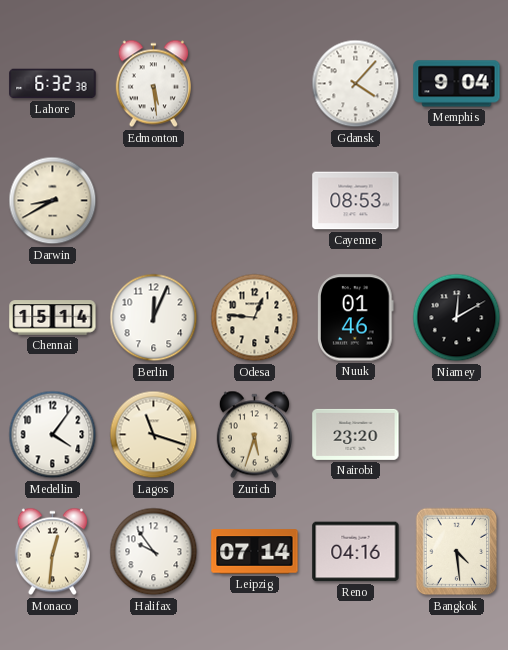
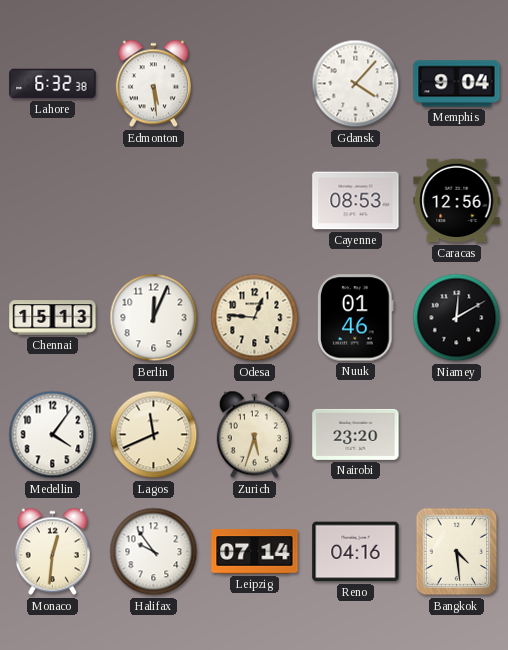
Darwin: 8:40 -> none (53, 201)
Caracas: none -> 12:56 (457, 201)
Chennai: 15:14 -> 15:13 (53, 318)
Lagos: 11:18 -> 11:41 (154, 435)
